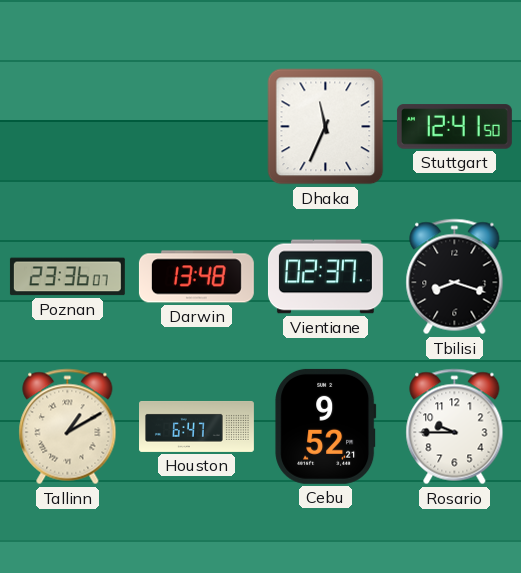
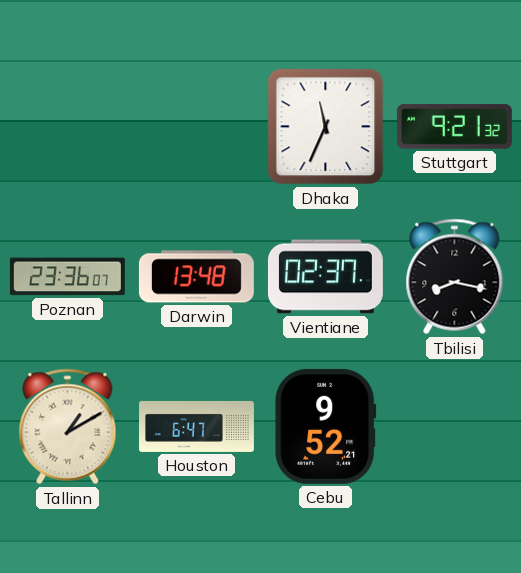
Stuttgart: 12:41 -> 9:21 (454, 127)
Tbilisi: 8:18 -> 8:17 (455, 277)
Rosario: 9:45 -> none (455, 427)
